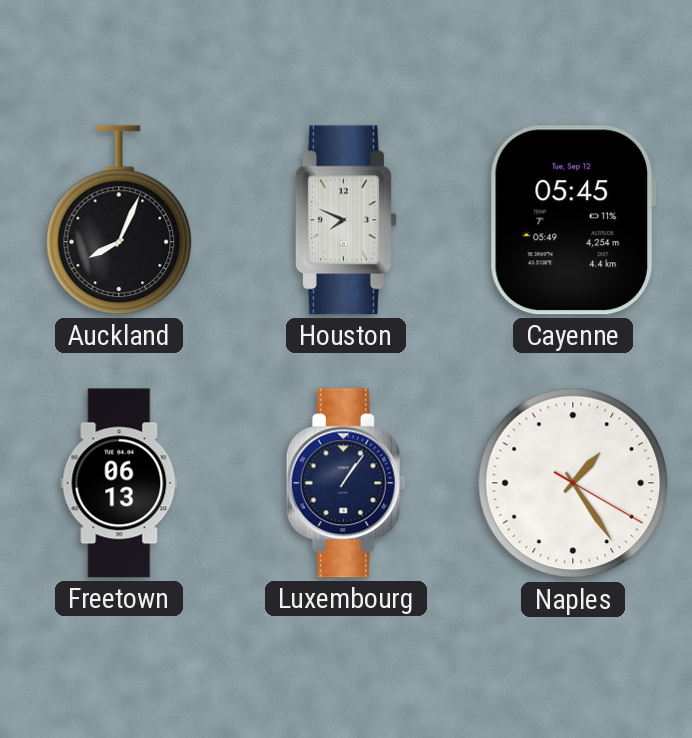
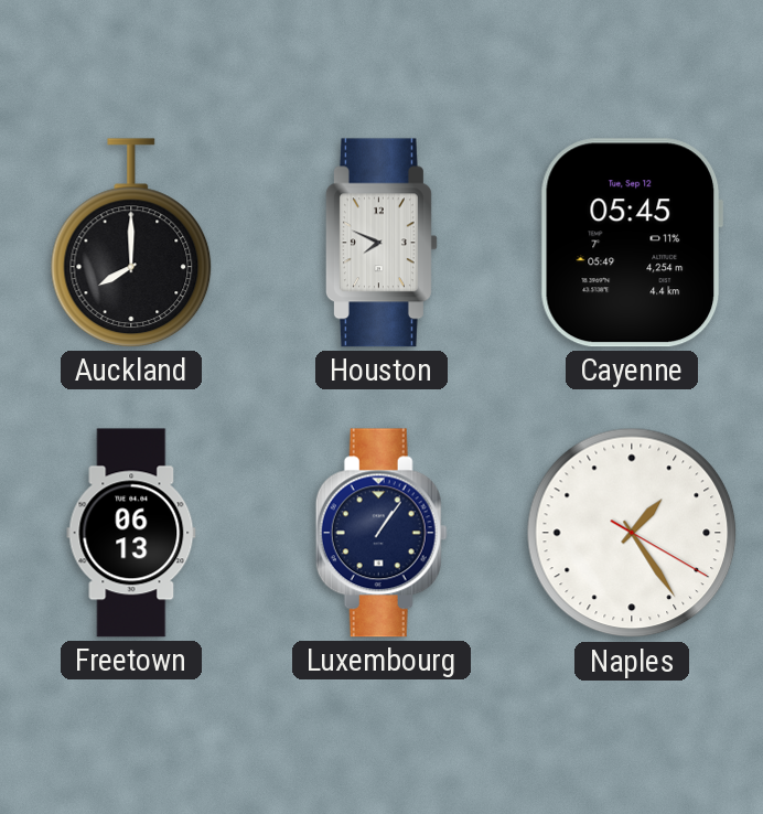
Auckland: 8:04 -> 8:00 (131, 243)
